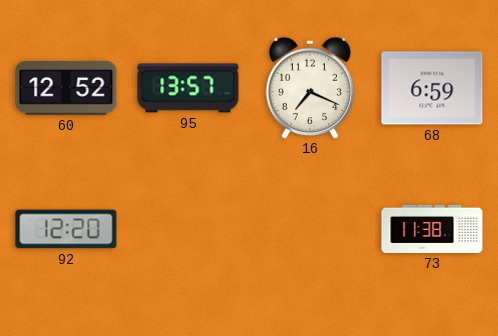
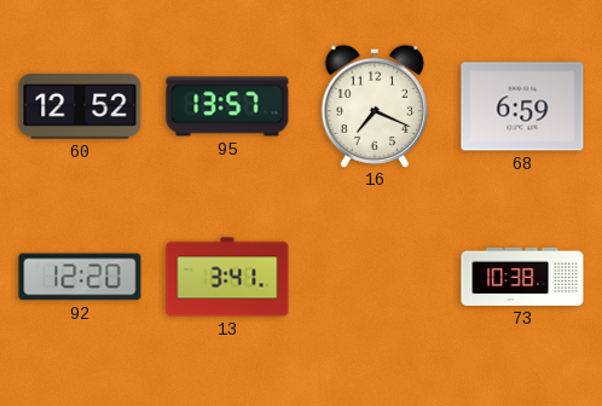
13: none -> 3:41 (227, 277)
73: 11:38 -> 10:38 (522, 277)
